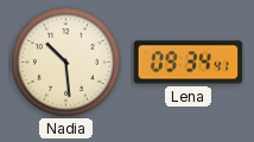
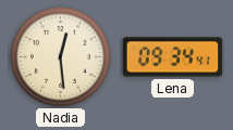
Nadia: 10:29 -> 12:29 (60, 56)
